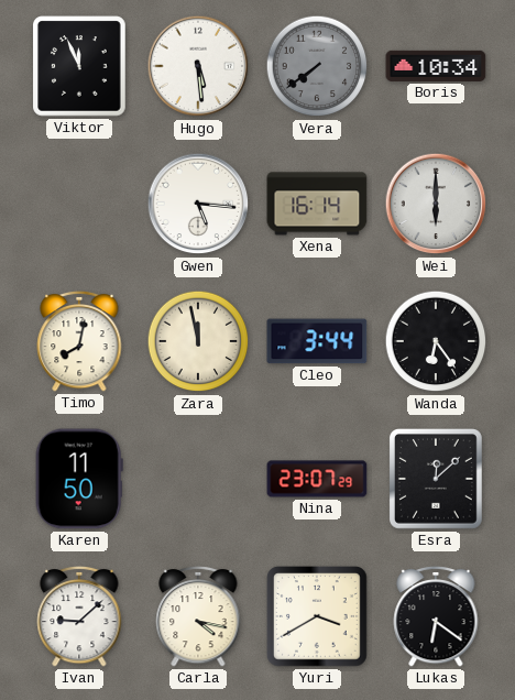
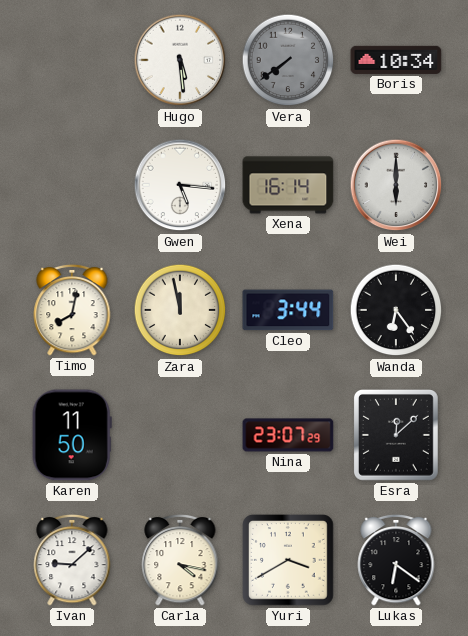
Viktor: 11:56 -> none (79, 66)
